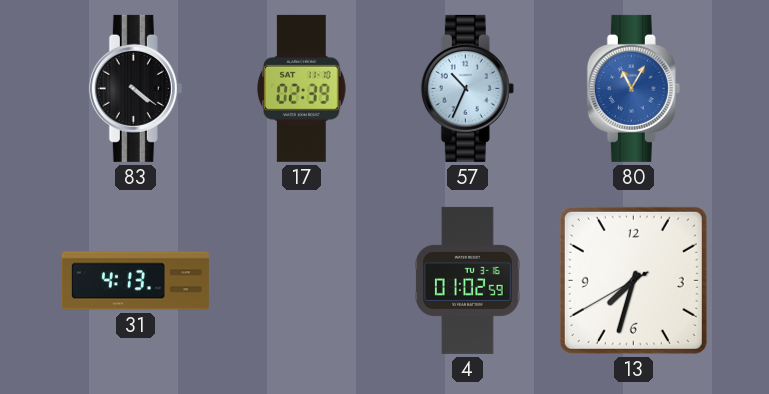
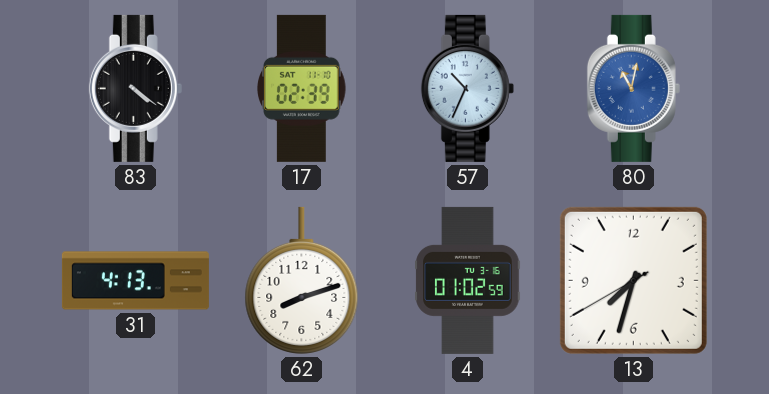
80: 11:05 -> 11:02 (633, 88)
62: none -> 8:12 (302, 280)
